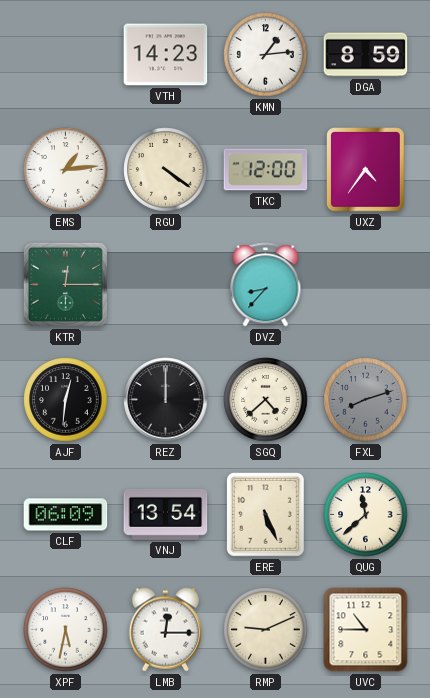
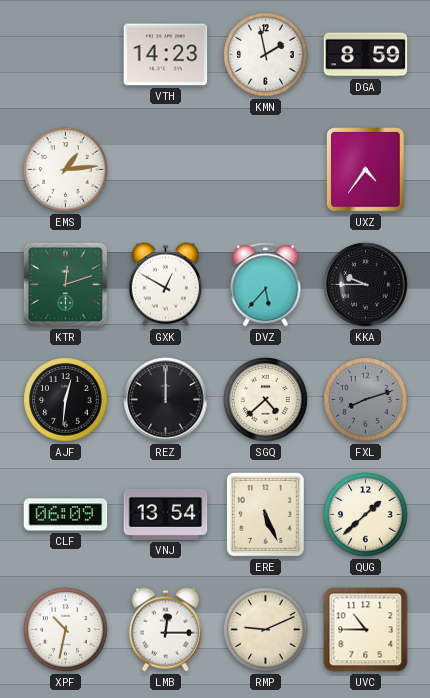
KMN: 1:14 -> 1:58 (266, 55)
RGU: 4:21 -> none (166, 170)
TKC: 12:00 -> none (266, 170)
KTR: 12:15 -> 12:12 (65, 284)
GXK: none -> 12:50 (165, 285)
DVZ: 8:37 -> 5:37 (266, 285)
KKA: none -> 9:45 (366, 285)
QUG: 11:38 -> 1:38 (366, 515)
XPF: 5:32 -> 10:32 (66, 630)
